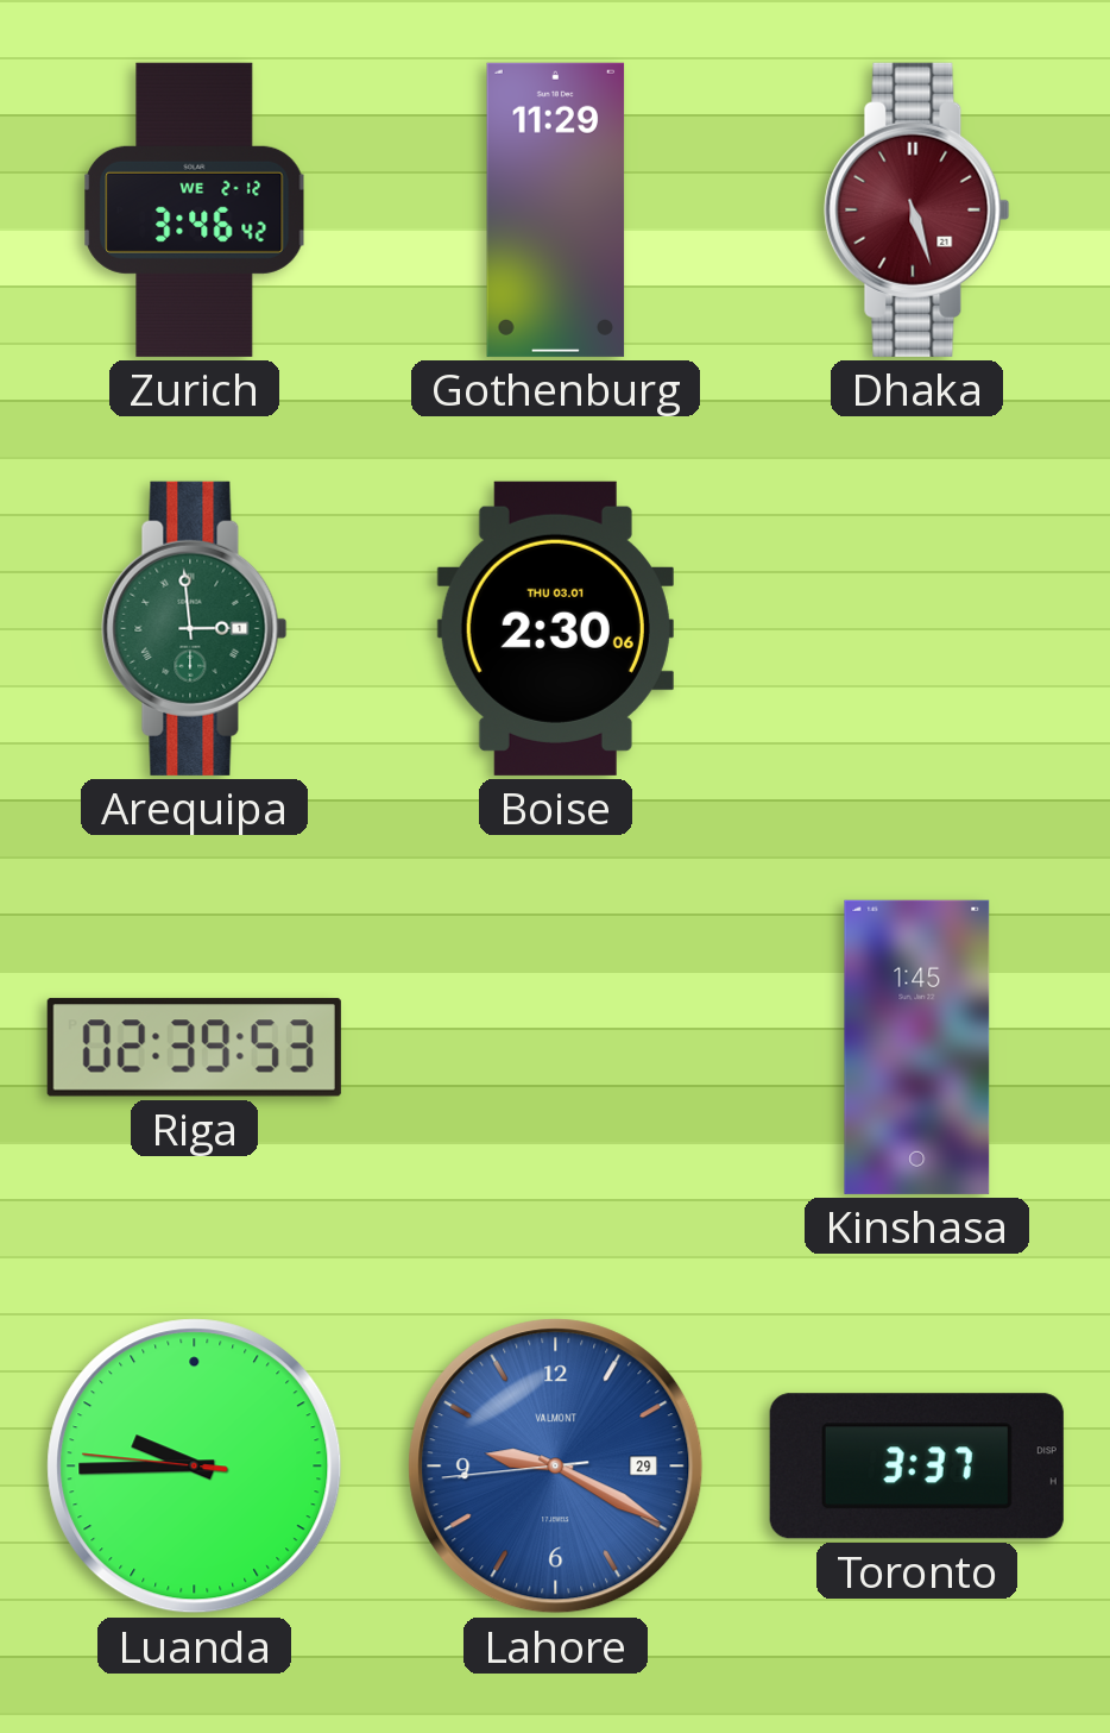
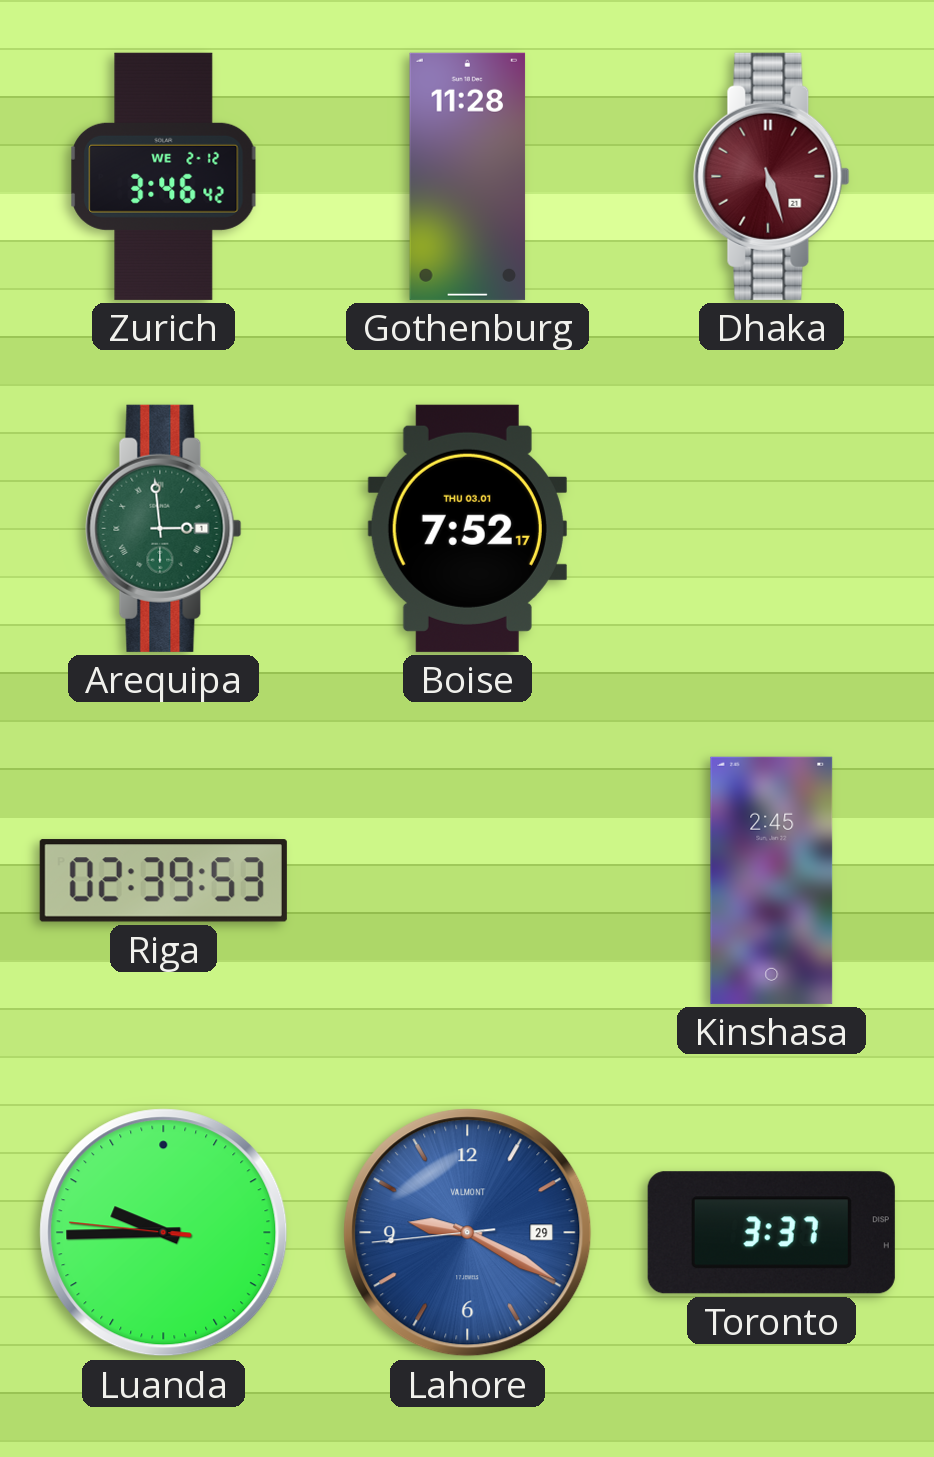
Gothenburg: 11:29 -> 11:28 (468, 176)
Boise: 2:30 -> 7:52 (467, 528)
Kinshasa: 1:45 -> 2:45 (772, 880)
